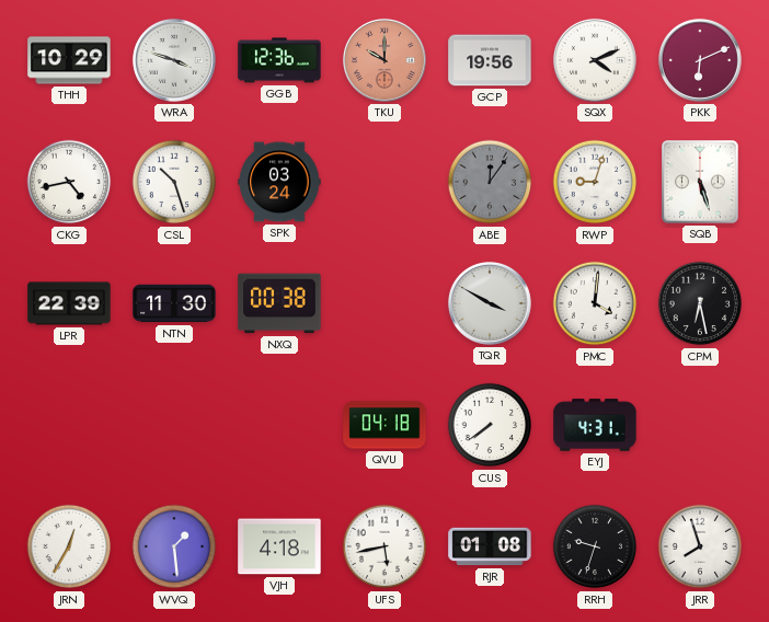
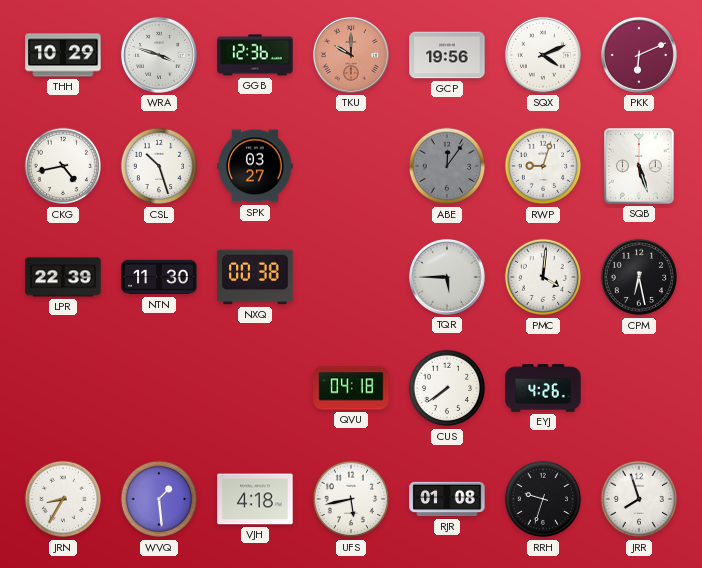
SPK: 03:24 -> 03:27 (255, 166)
TQR: 3:50 -> 5:45 (447, 277)
EYJ: 4:31 -> 4:26 (543, 388)
JRN: 12:35 -> 8:35 (63, 499)
